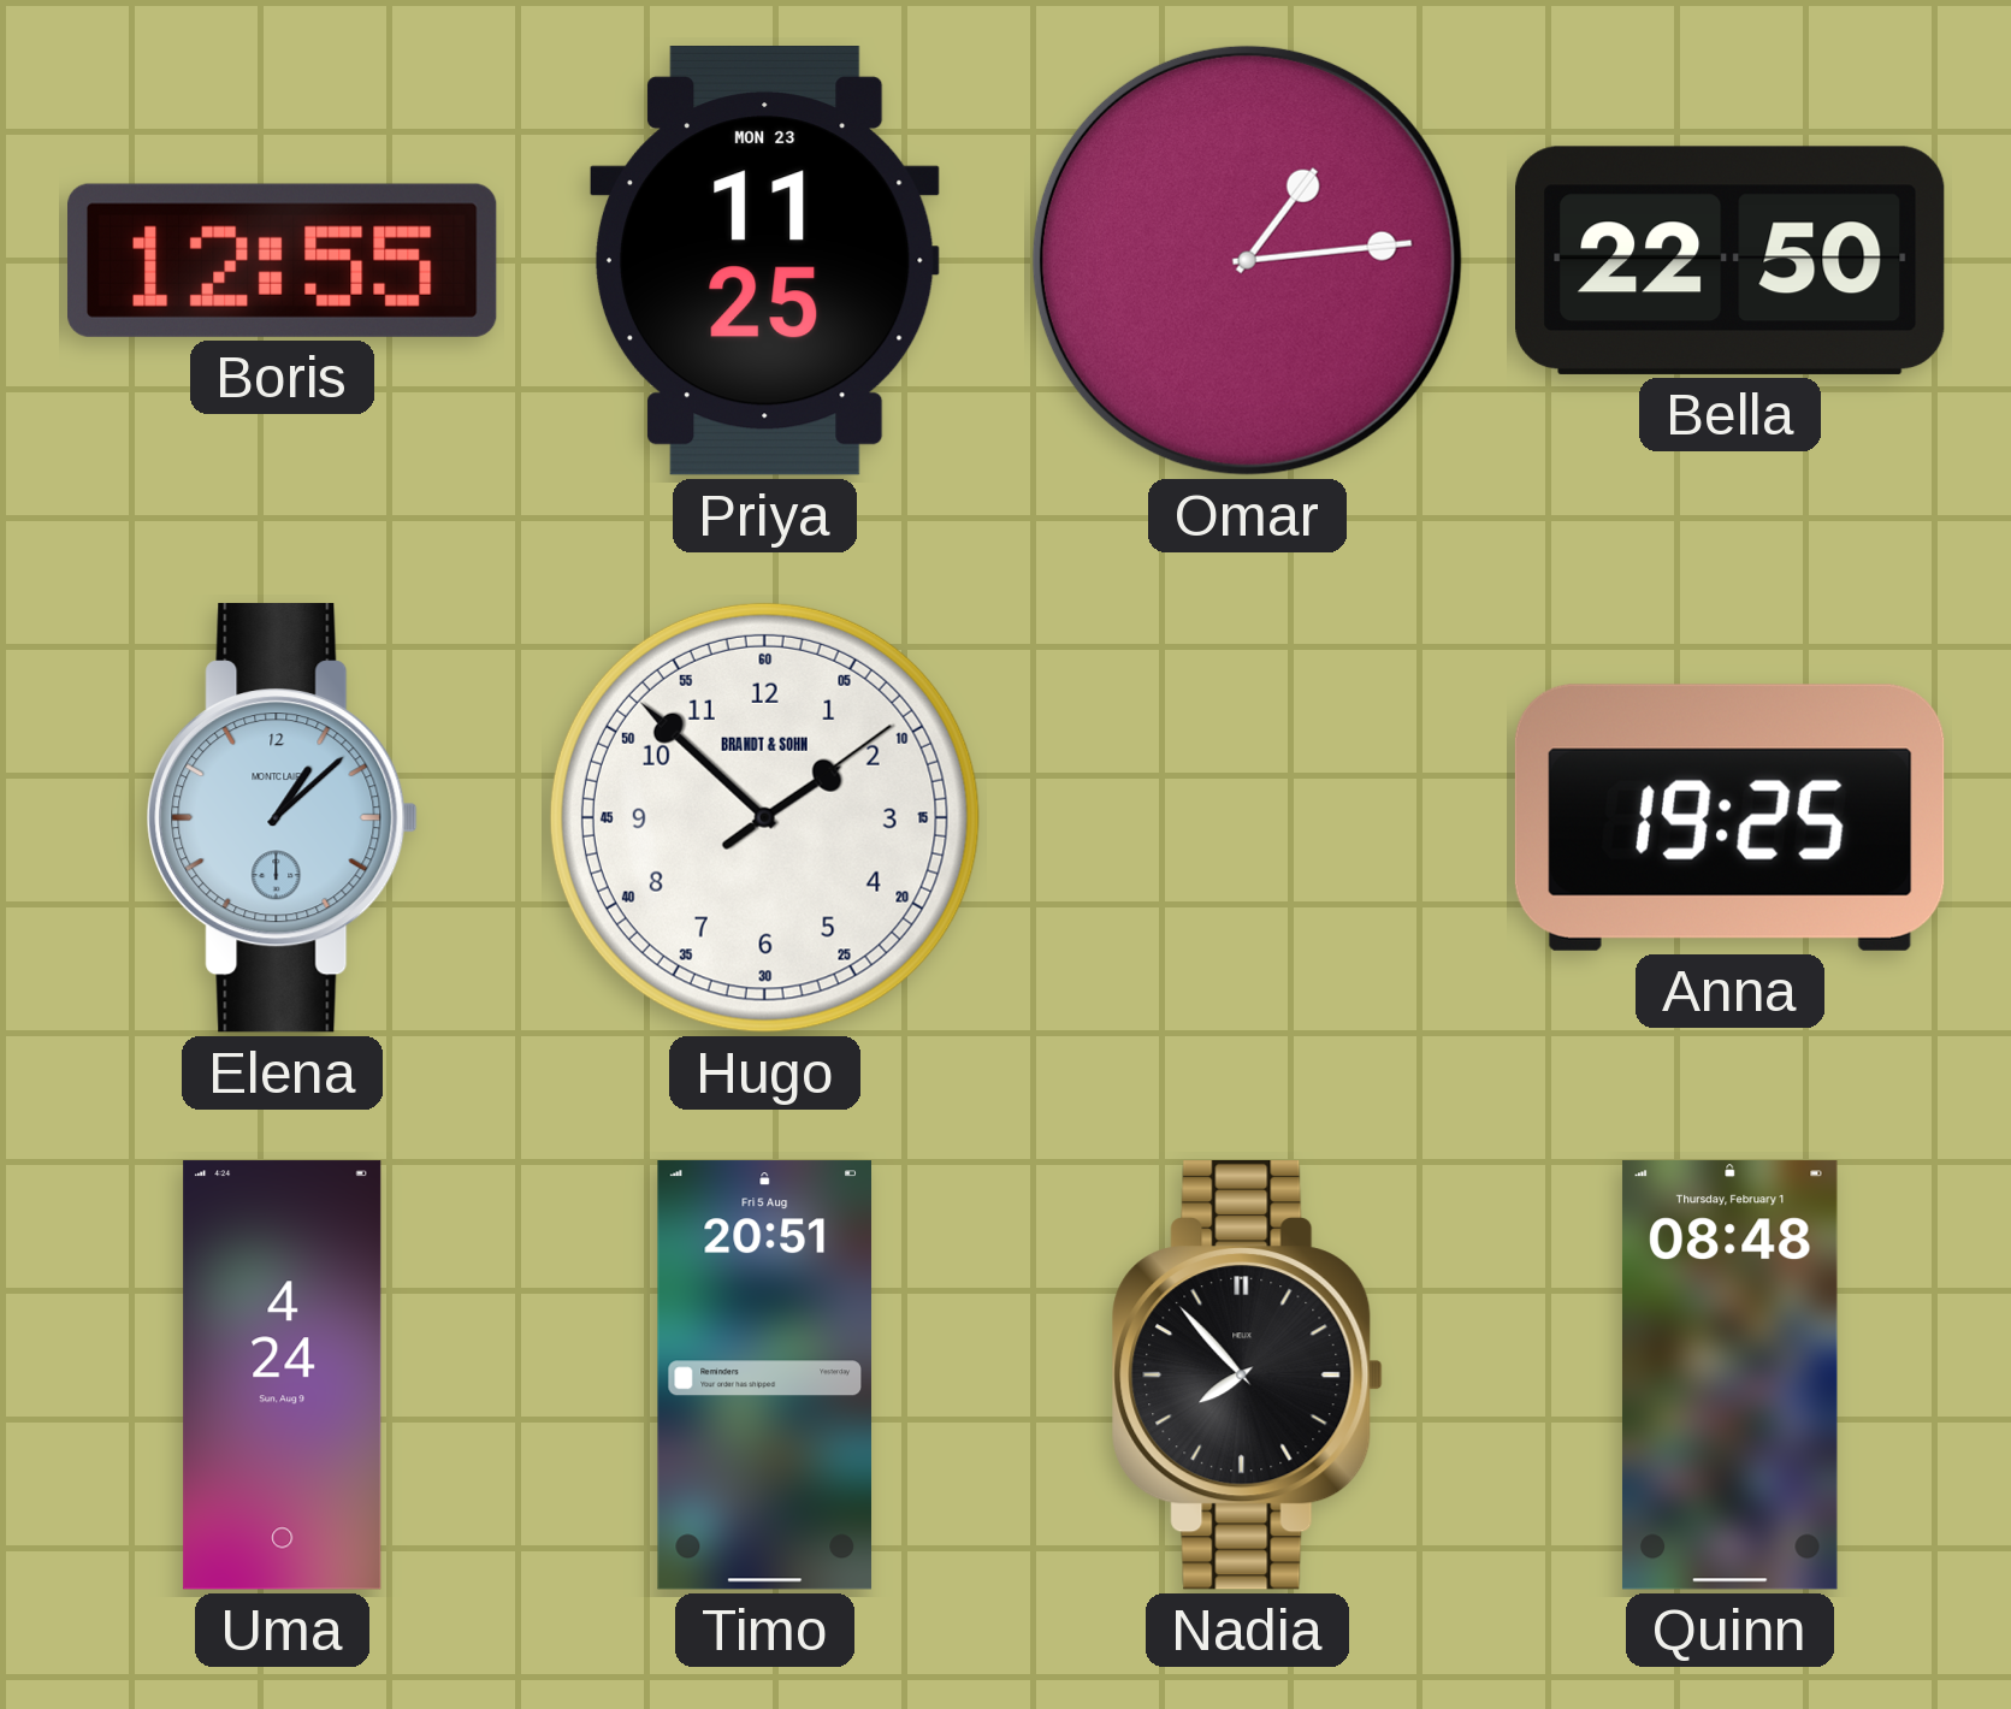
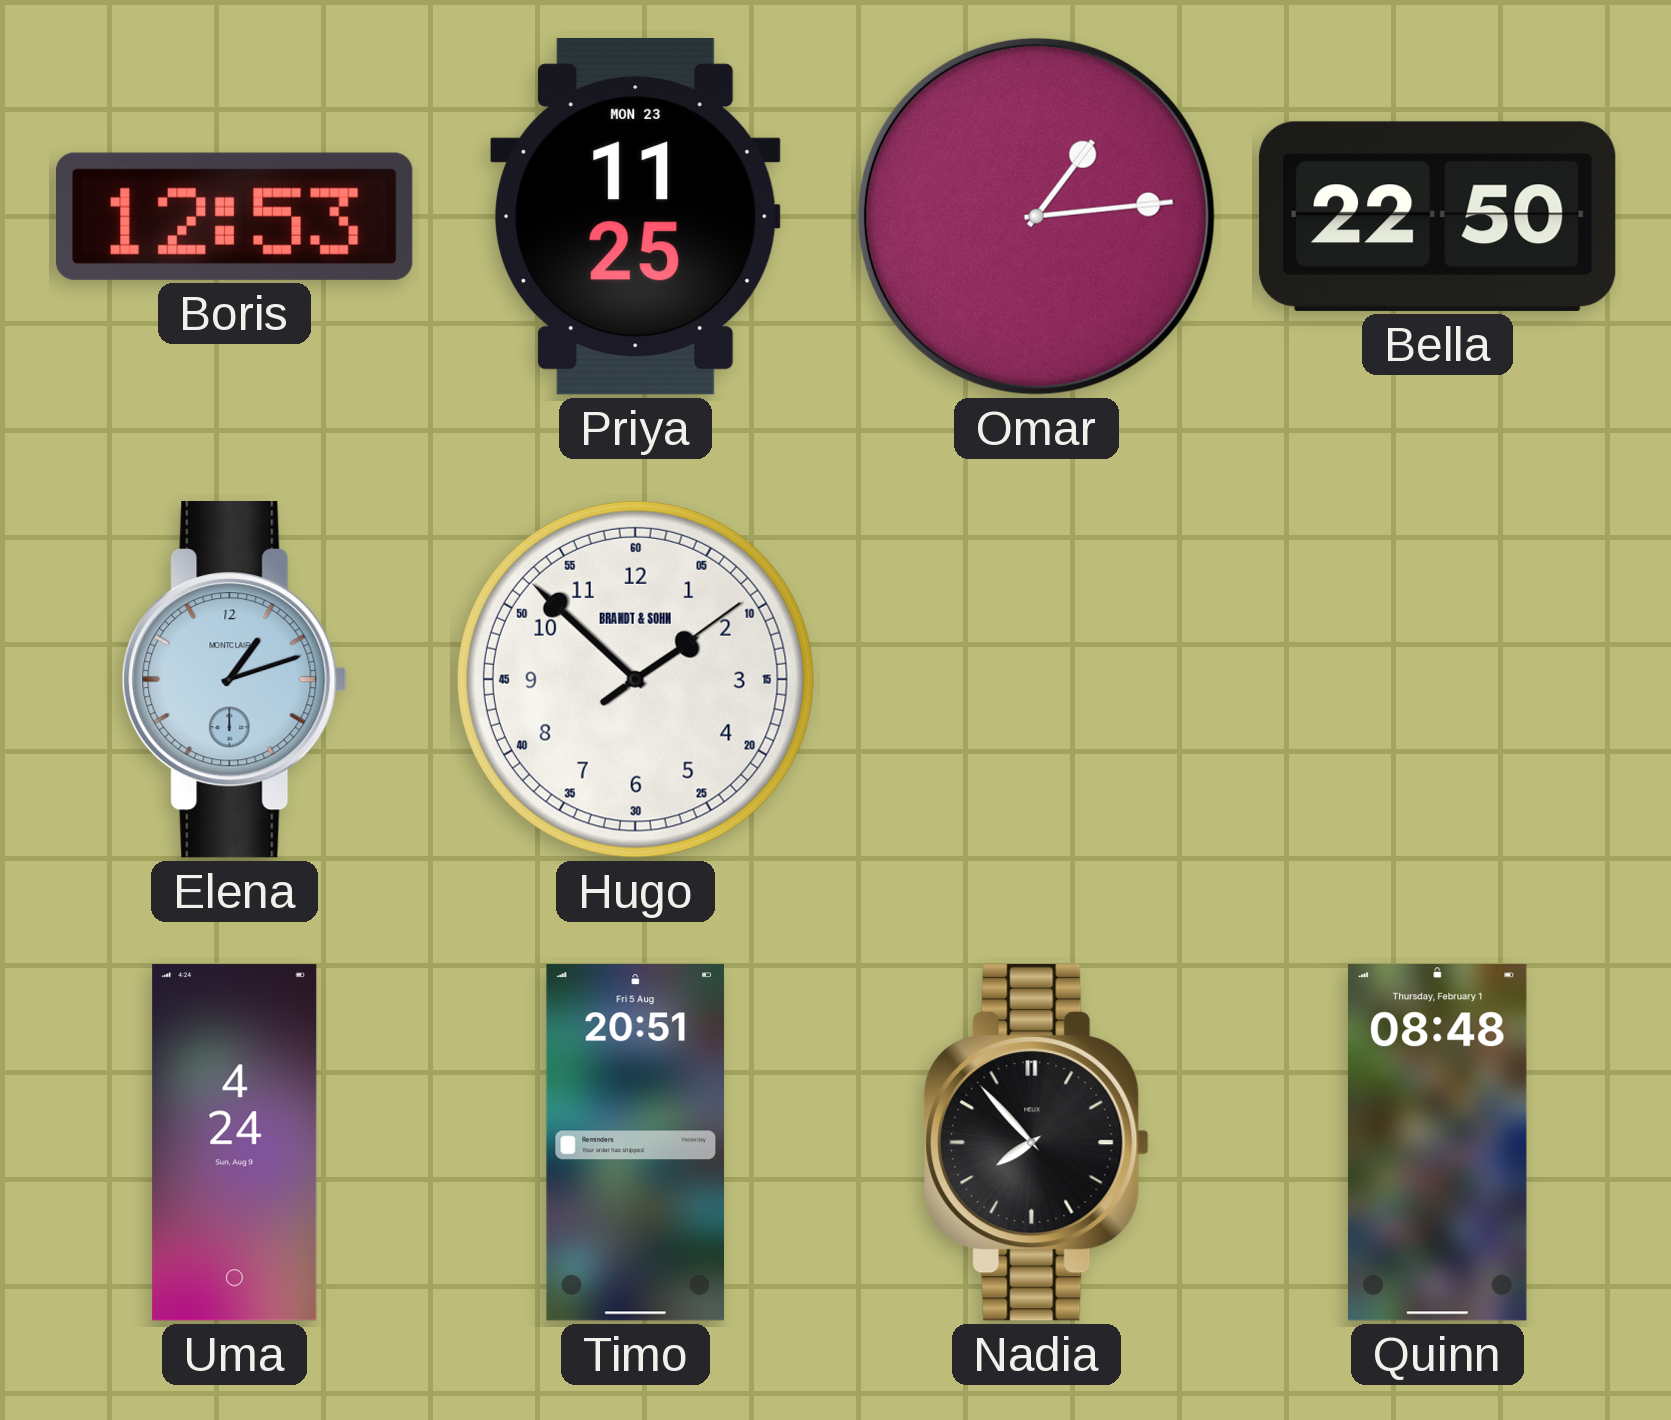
Boris: 12:55 -> 12:53 (235, 216)
Elena: 1:08 -> 1:12 (234, 680)
Anna: 19:25 -> none (1729, 817)
